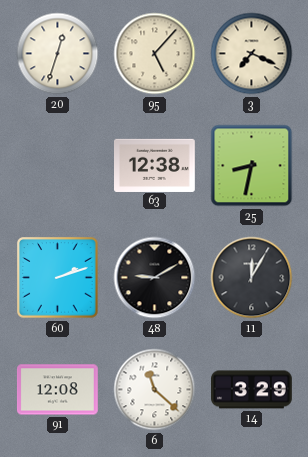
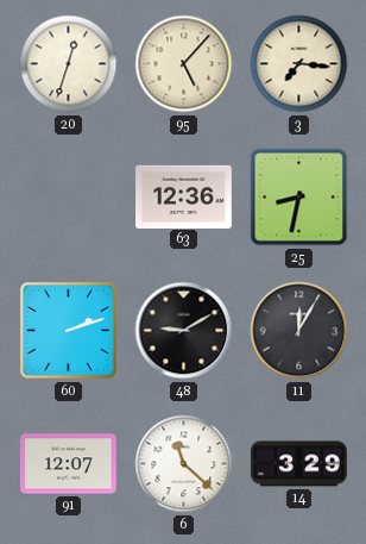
3: 7:19 -> 7:16 (299, 64)
63: 12:38 -> 12:36 (184, 196)
91: 12:08 -> 12:07 (69, 464)
